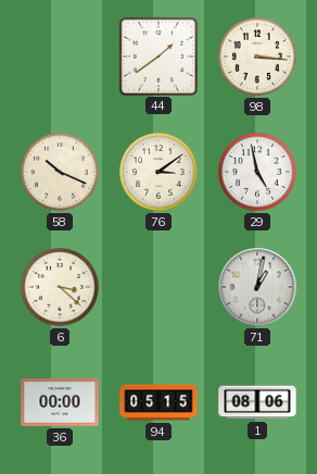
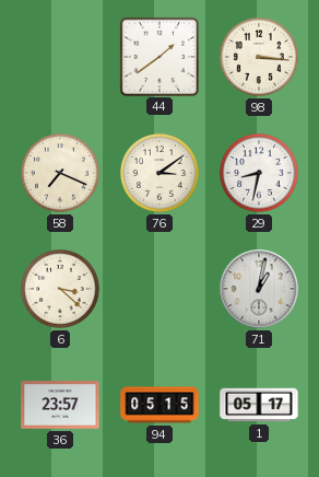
58: 10:19 -> 7:19 (61, 174)
29: 4:58 -> 8:32 (260, 174)
36: 00:00 -> 23:57 (60, 405)
1: 08:06 -> 05:17 (259, 405)
